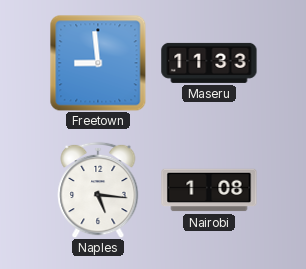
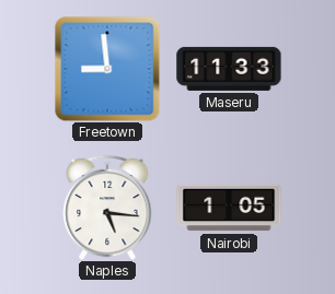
Nairobi: 1:08 -> 1:05 (229, 208)
